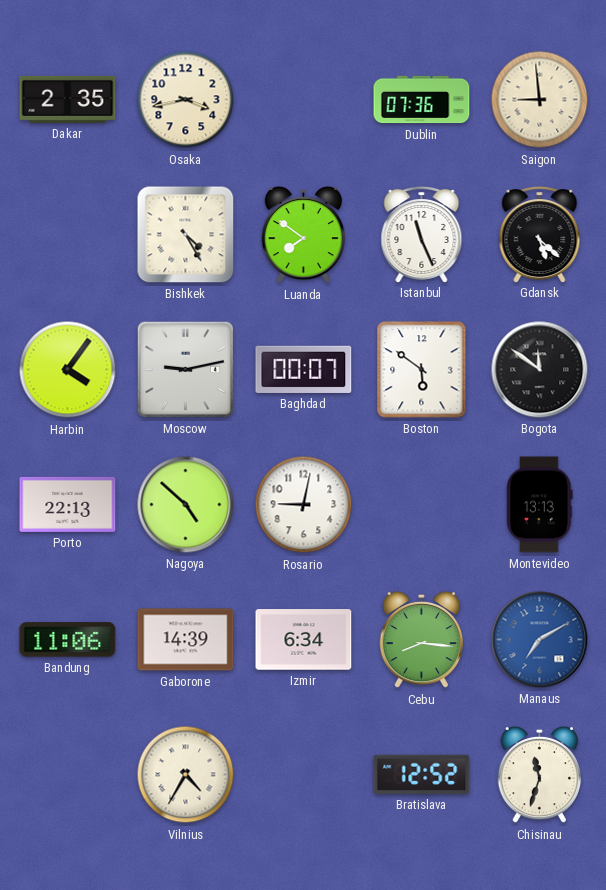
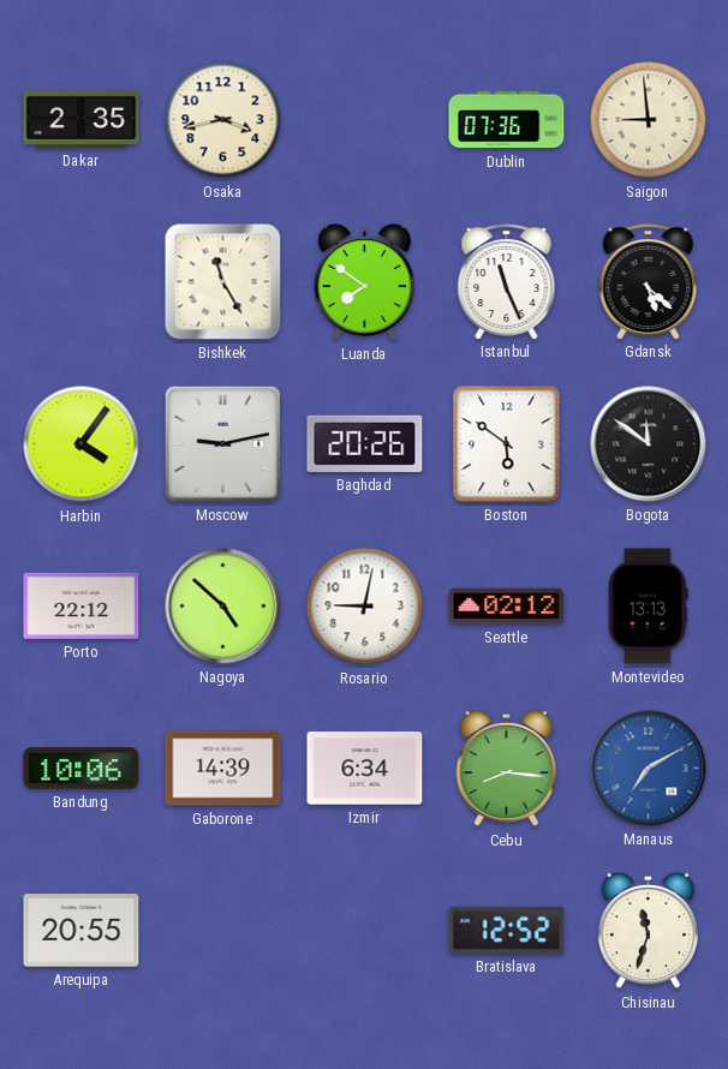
Bishkek: 4:25 -> 11:25 (223, 282)
Baghdad: 00:07 -> 20:26 (365, 443)
Porto: 22:13 -> 22:12 (82, 605)
Seattle: none -> 02:12 (507, 607)
Bandung: 11:06 -> 10:06 (82, 769)
Arequipa: none -> 20:55 (82, 931)
Vilnius: 4:35 -> none (186, 775)
